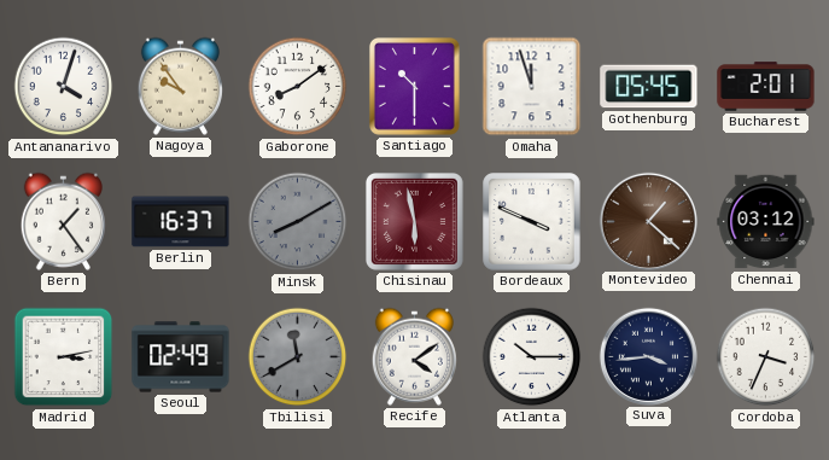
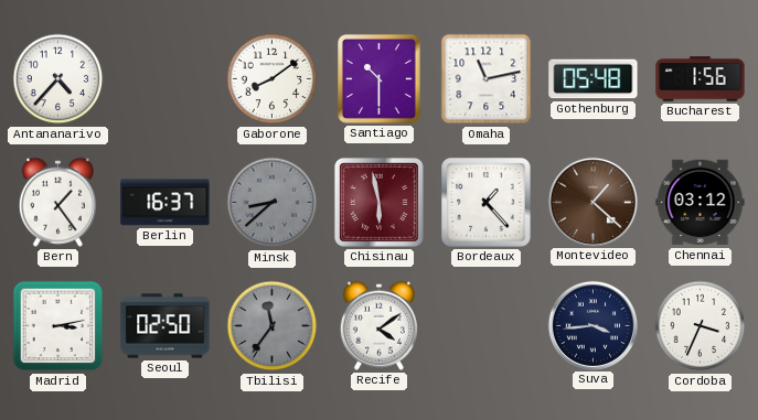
Antananarivo: 4:03 -> 4:37 (58, 79)
Nagoya: 9:54 -> none (180, 86)
Omaha: 11:57 -> 11:13 (487, 79)
Gothenburg: 05:45 -> 05:48 (594, 79)
Bucharest: 2:01 -> 1:56 (701, 79)
Minsk: 8:10 -> 8:38 (273, 203)
Bordeaux: 3:49 -> 1:23 (487, 203)
Seoul: 02:49 -> 02:50 (166, 326)
Tbilisi: 11:40 -> 11:36 (273, 326)
Atlanta: 10:15 -> none (532, 357)
